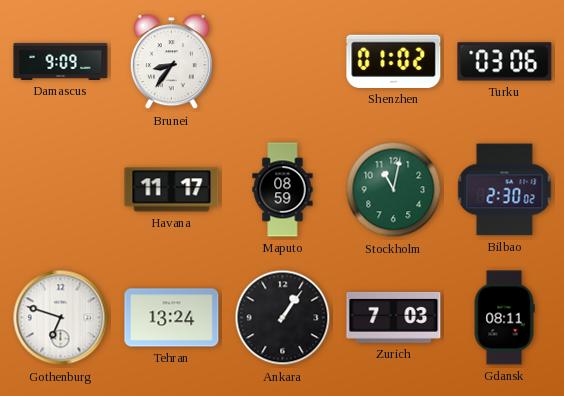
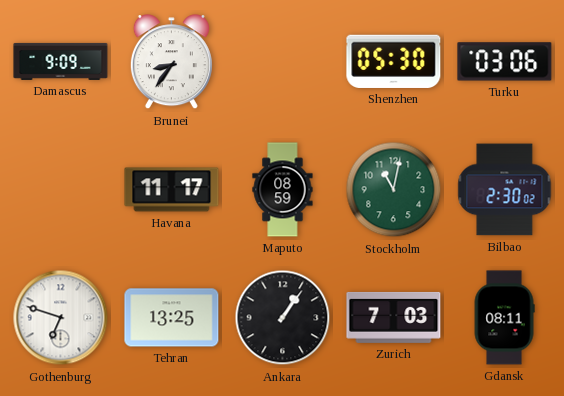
Shenzhen: 01:02 -> 05:30 (394, 61)
Tehran: 13:24 -> 13:25 (172, 318)
